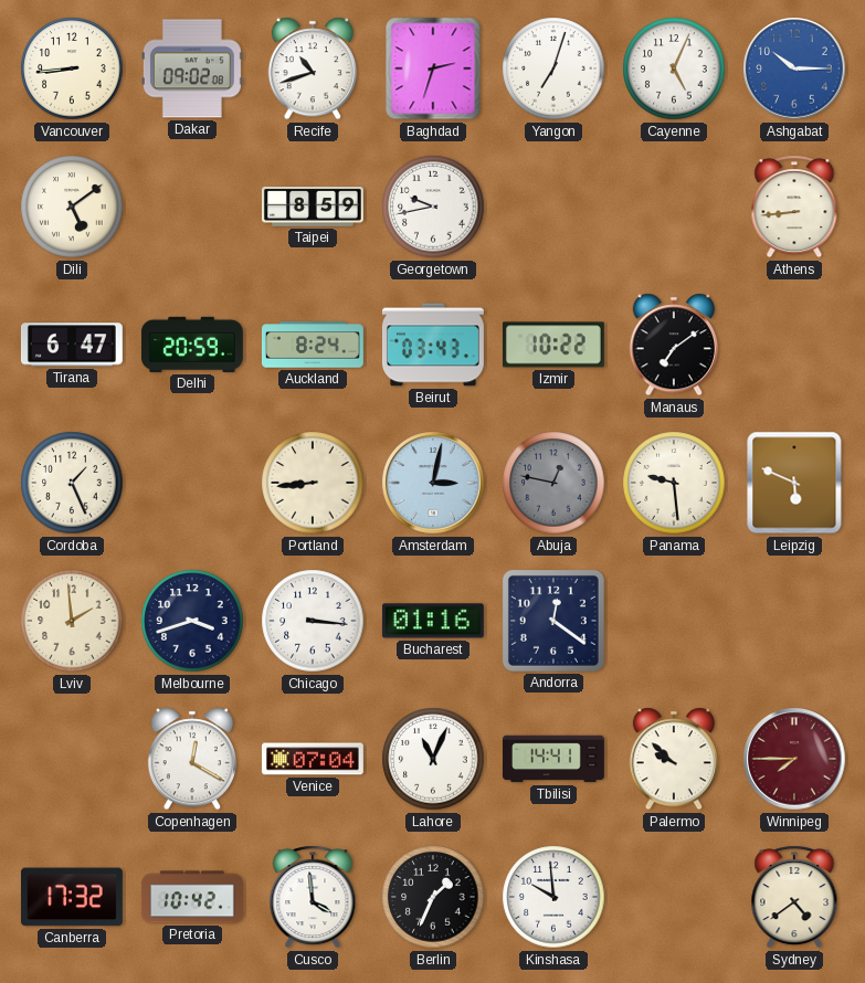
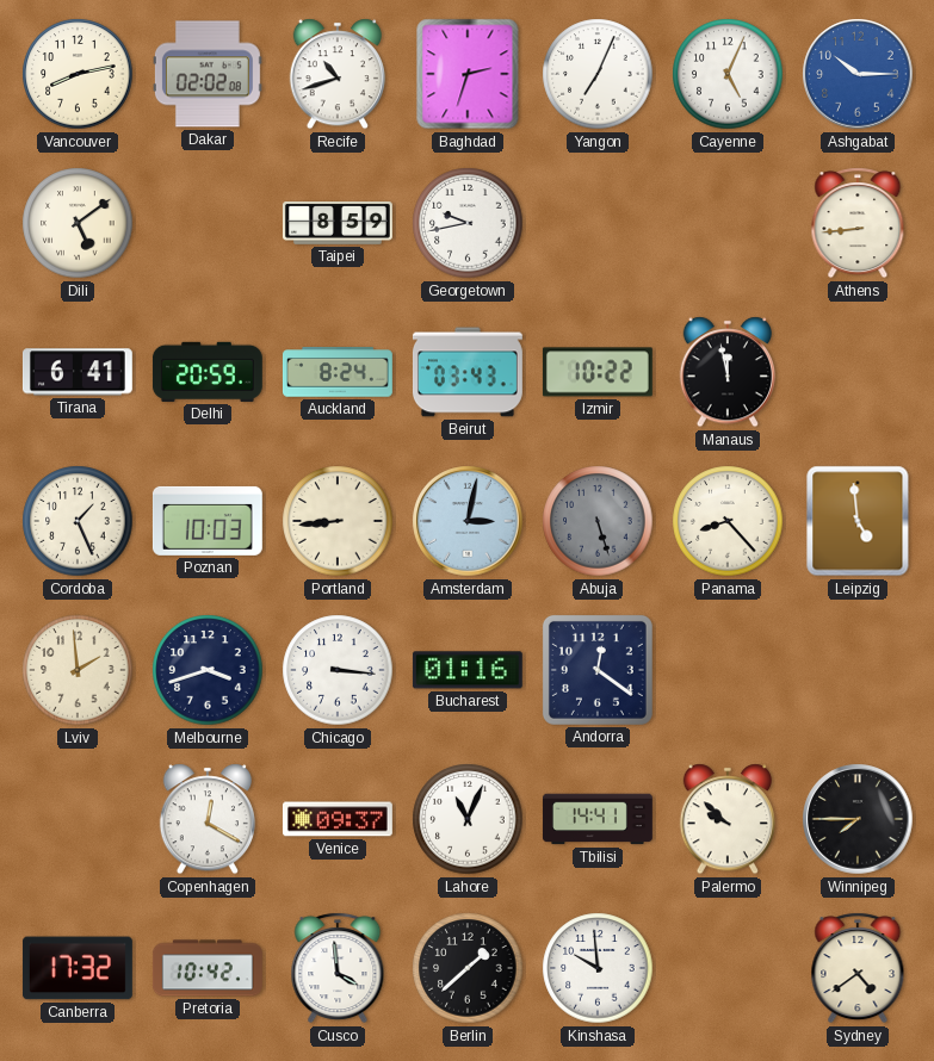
Vancouver: 8:44 -> 8:13 (78, 74)
Dakar: 09:02 -> 02:02 (208, 74)
Yangon: 7:03 -> 7:04 (598, 74)
Tirana: 6:47 -> 6:41 (78, 372)
Manaus: 7:09 -> 11:58 (726, 372)
Poznan: none -> 10:03 (208, 521)
Abuja: 12:47 -> 5:27 (598, 521)
Panama: 9:29 -> 8:23 (728, 521)
Leipzig: 5:49 -> 4:59 (858, 521)
Venice: 07:04 -> 09:37 (338, 819)
Winnipeg dial: burgundy -> black (858, 819)
Berlin: 1:34 -> 1:38 (468, 968)
